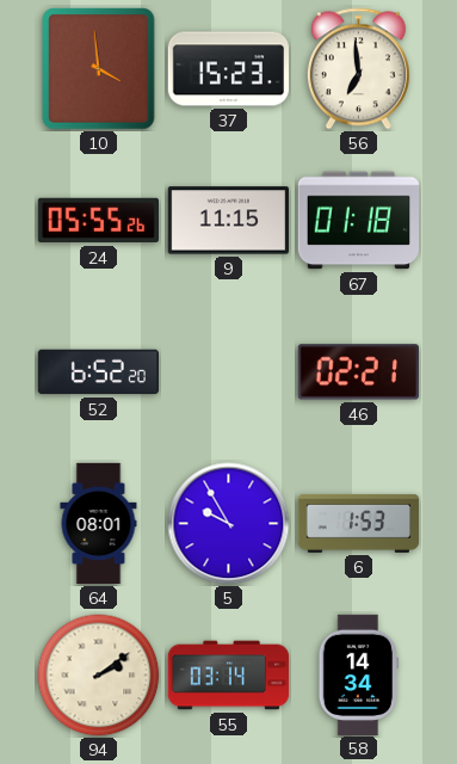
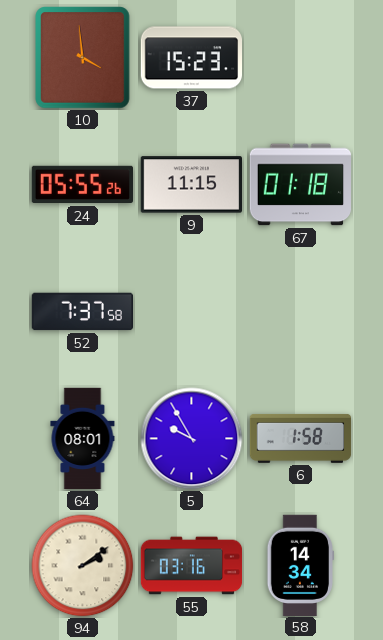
56: 6:59 -> none (358, 69)
52: 6:52 -> 7:37 (82, 312)
46: 02:21 -> none (358, 372)
6: 1:53 -> 1:58 (301, 438)
55: 03:14 -> 03:16 (192, 566)
